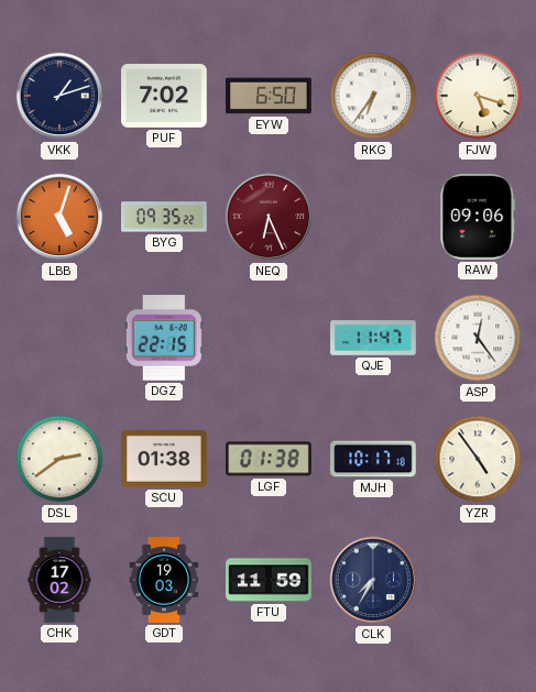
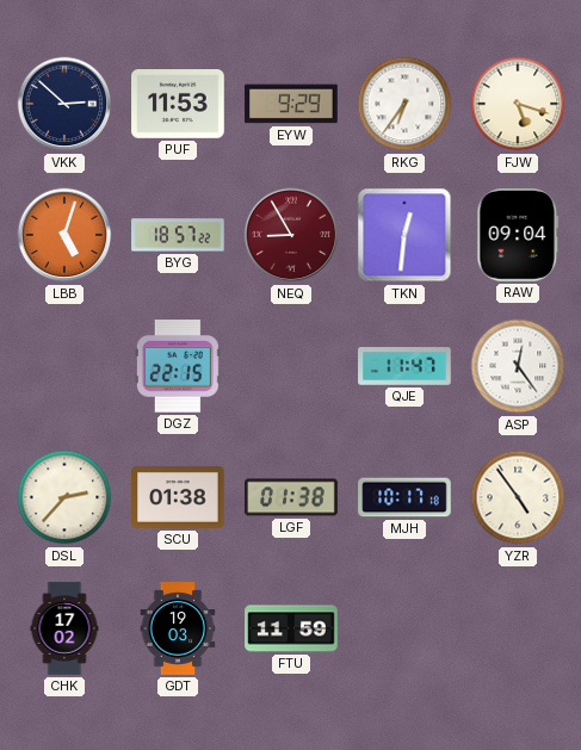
VKK: 1:12 -> 2:52 (64, 104)
PUF: 7:02 -> 11:53 (178, 105)
EYW: 6:50 -> 9:29 (291, 104)
BYG: 09:35 -> 18:57 (178, 235)
NEQ: 6:26 -> 8:55 (291, 235)
TKN: none -> 12:31 (404, 235)
RAW: 09:06 -> 09:04 (518, 236)
DSL: 2:39 -> 2:37 (64, 497)
CLK: 7:35 -> none (373, 580)
